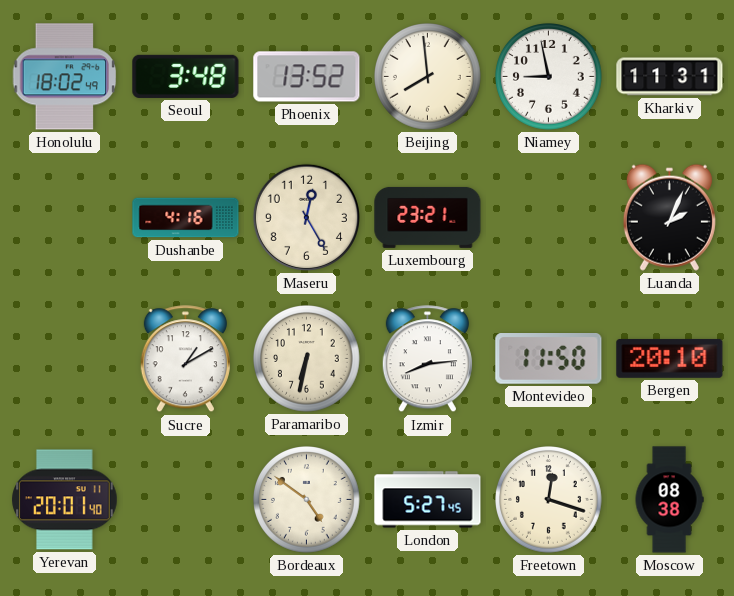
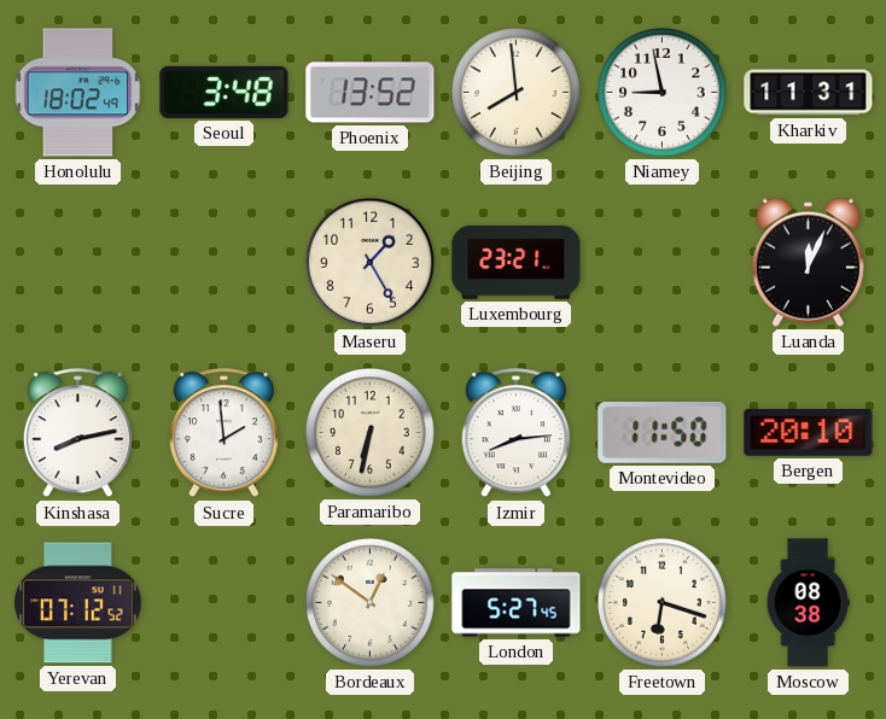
Dushanbe: 4:16 -> none (186, 218)
Maseru: 12:25 -> 1:25 (369, 262)
Luanda: 2:04 -> 12:04 (808, 262)
Kinshasa: none -> 8:13 (77, 433)
Sucre: 1:10 -> 1:59 (223, 433)
Yerevan: 20:01 -> 07:12 (78, 603)
Bordeaux: 4:51 -> 12:51 (371, 603)
Freetown: 12:18 -> 6:18 (663, 603)
